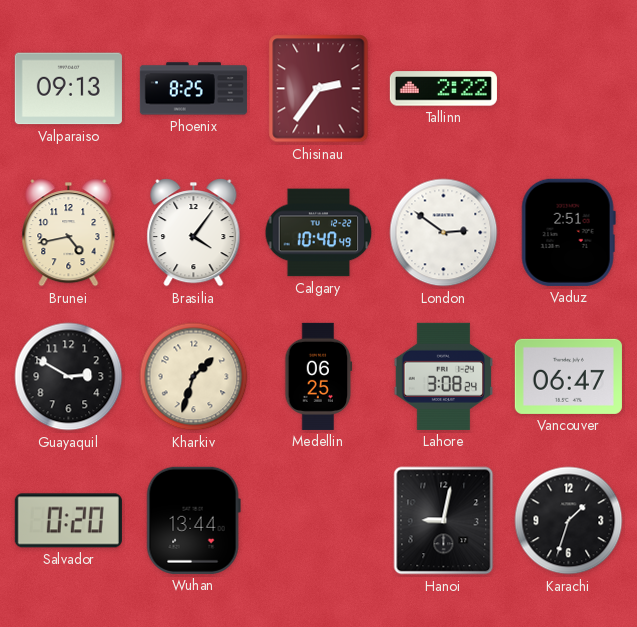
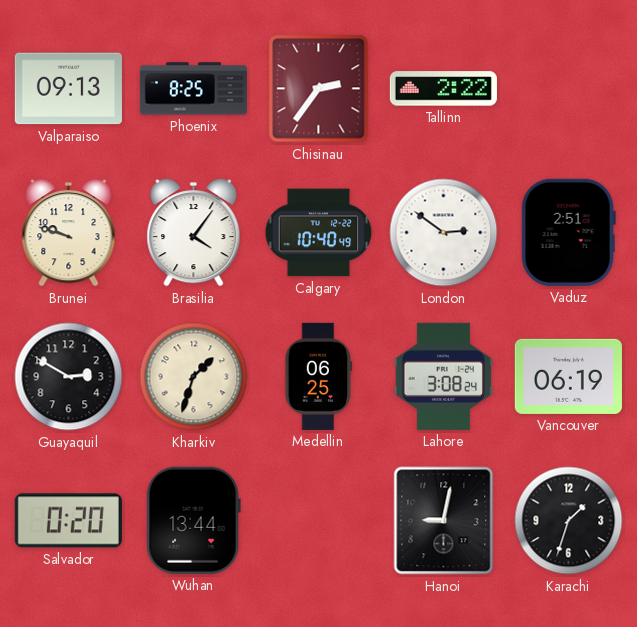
Brunei: 4:43 -> 9:48 (69, 233)
Vancouver: 06:47 -> 06:19 (568, 376)
